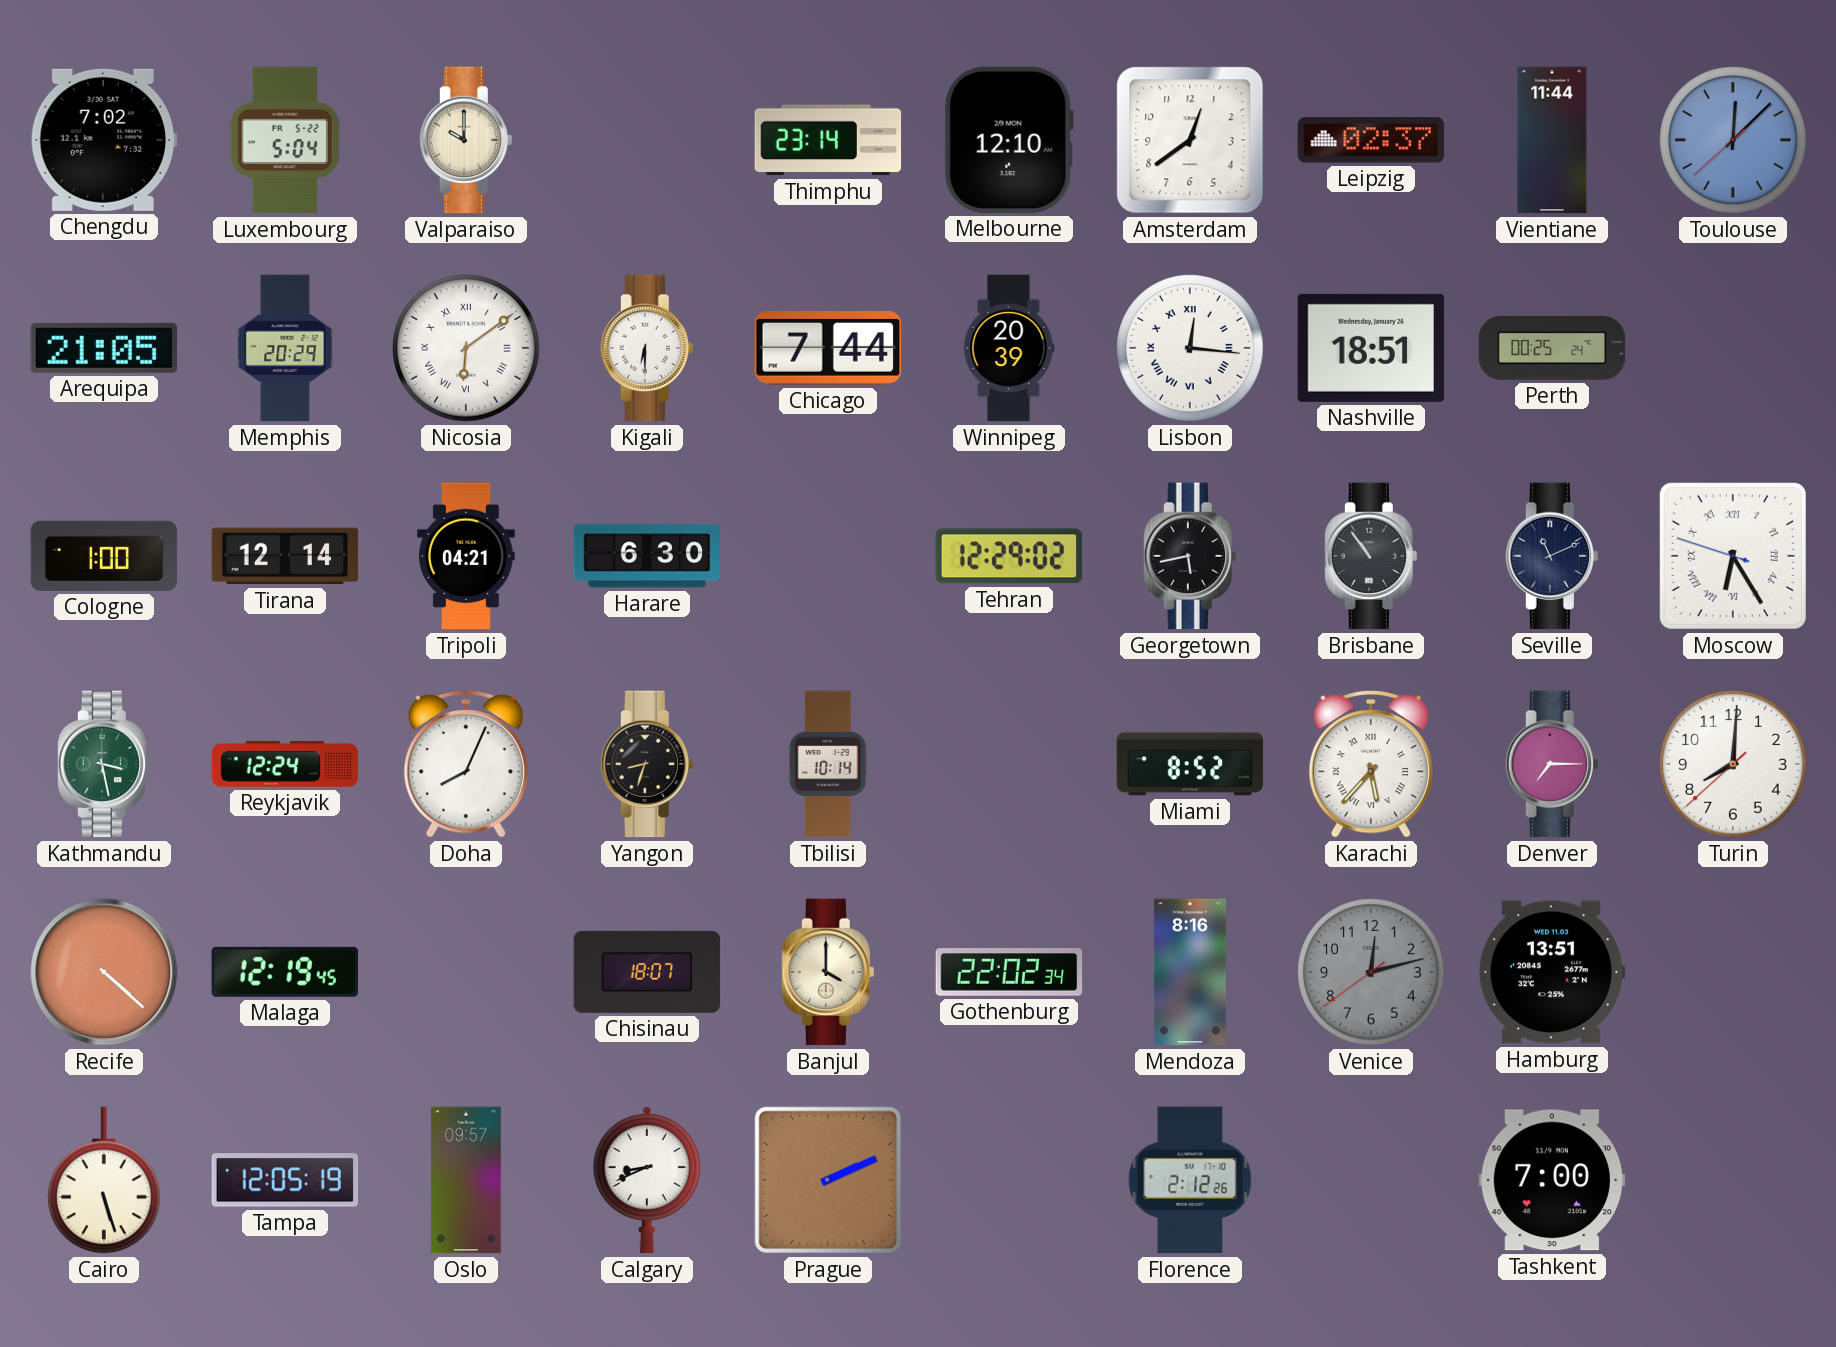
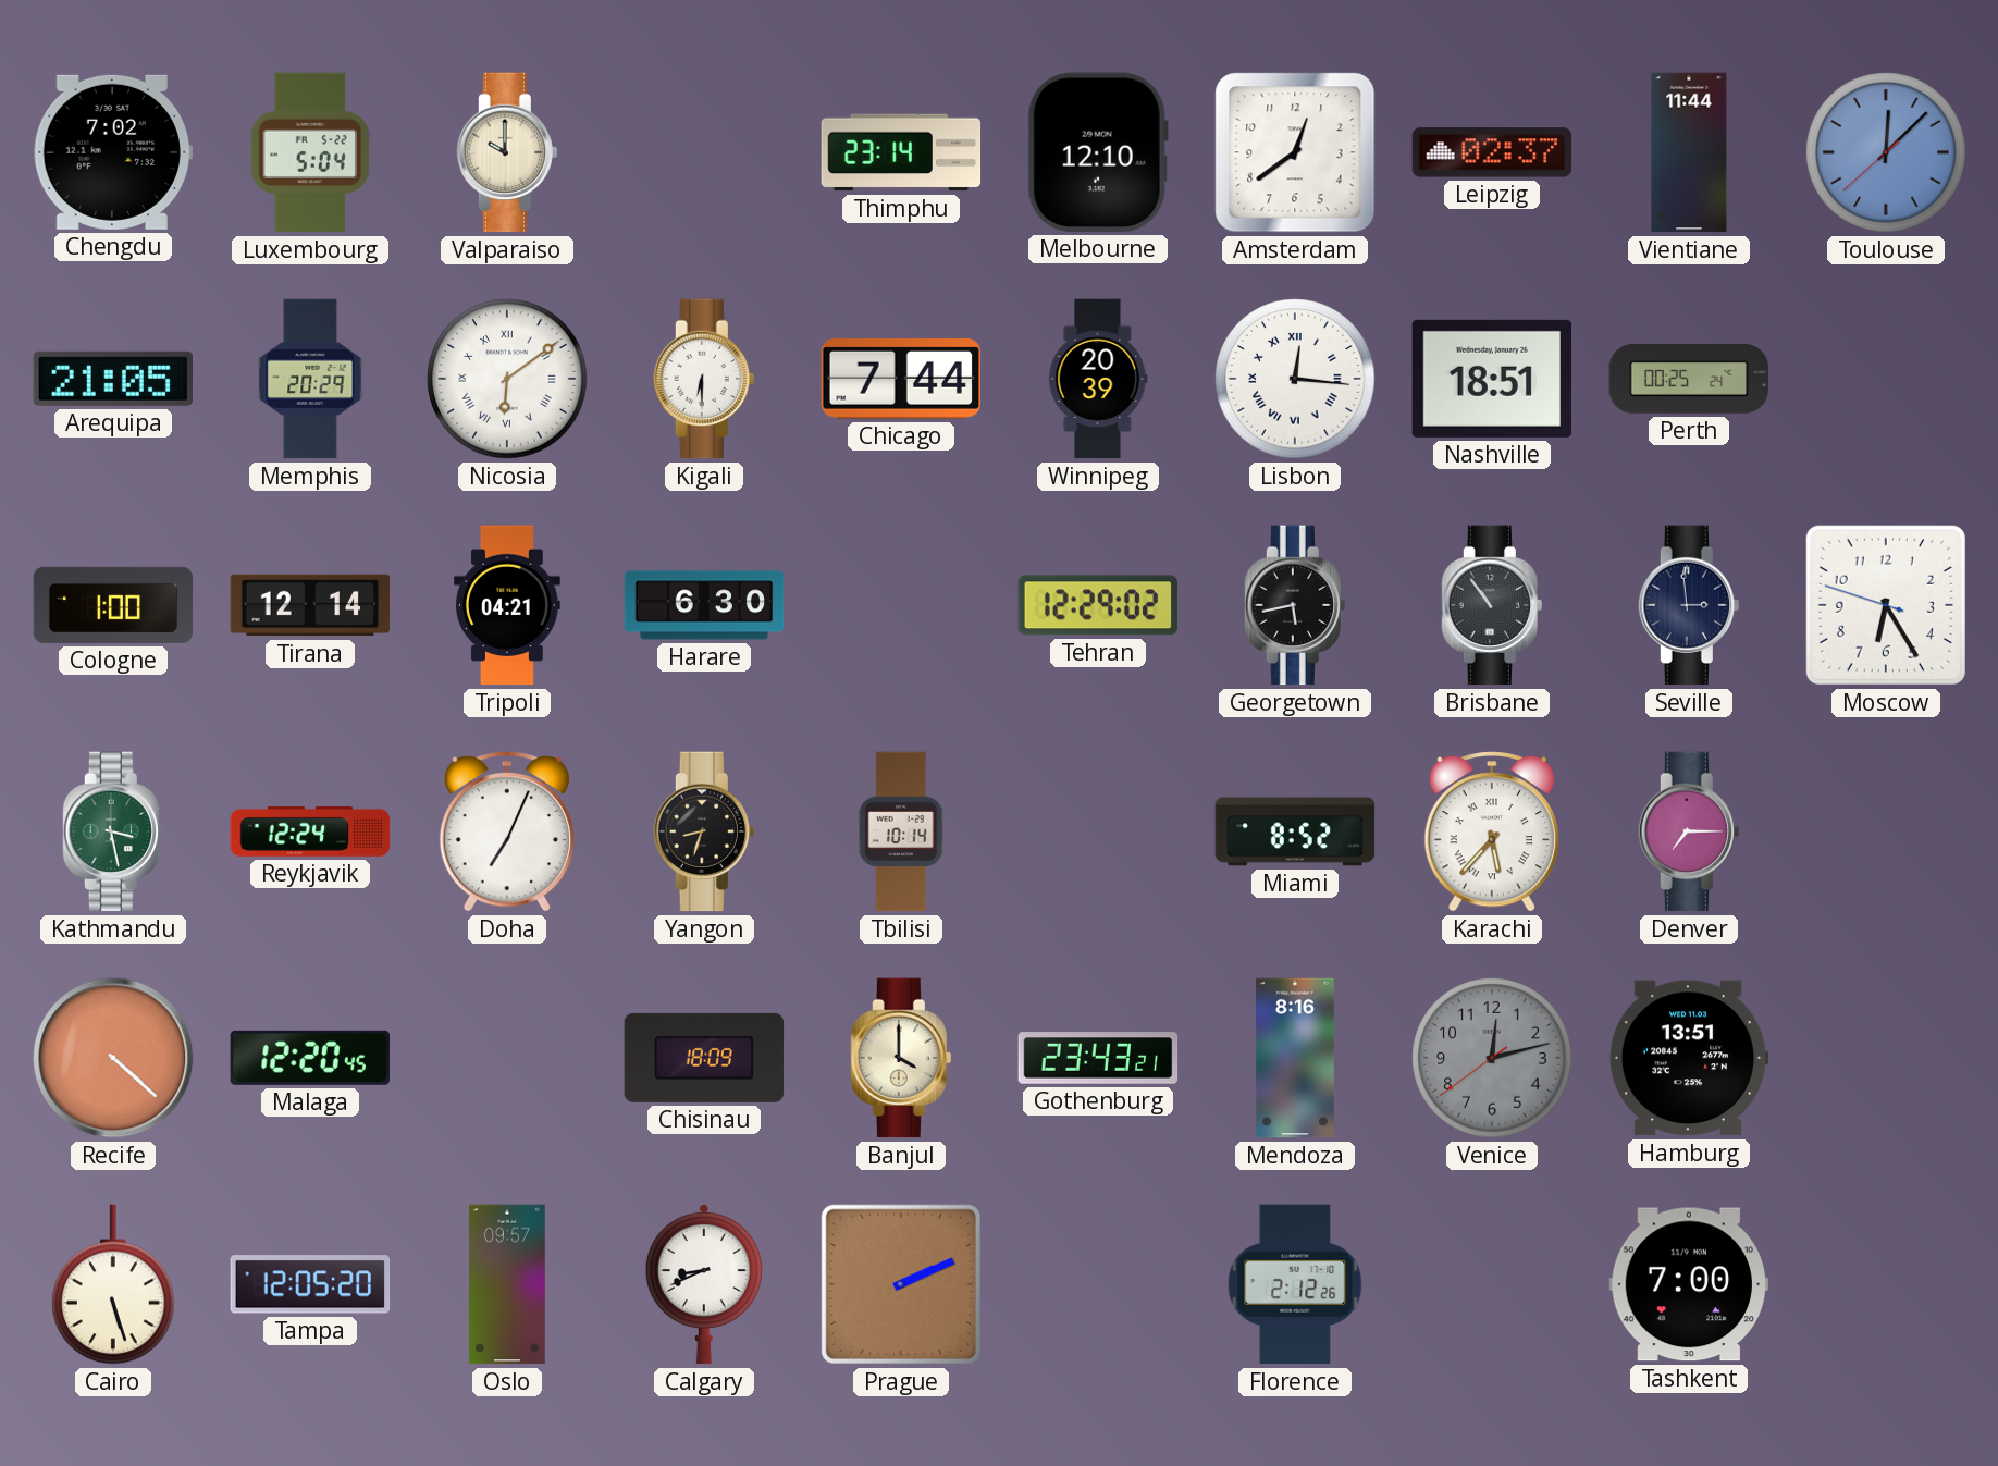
Seville: 11:11 -> 2:59 (1688, 605)
Moscow numerals: Roman -> Arabic (1886, 605)
Doha: 8:04 -> 7:04 (507, 833)
Turin: 8:00 -> none (1733, 764)
Malaga: 12:19 -> 12:20 (309, 1058)
Chisinau: 18:07 -> 18:09 (704, 1058)
Gothenburg: 22:02 -> 23:43 (1098, 1058)
Tampa: 12:05:19 -> 12:05:20 (310, 1284)
